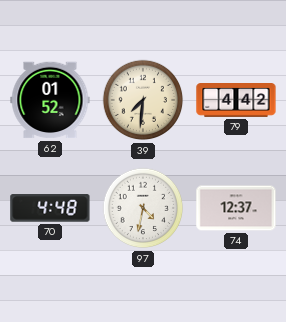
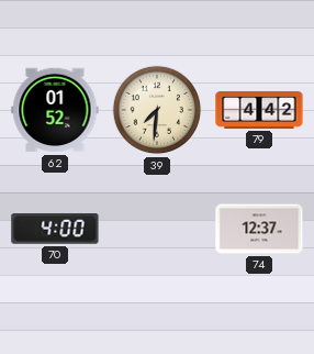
70: 4:48 -> 4:00 (55, 229)
97: 4:32 -> none (143, 208)
